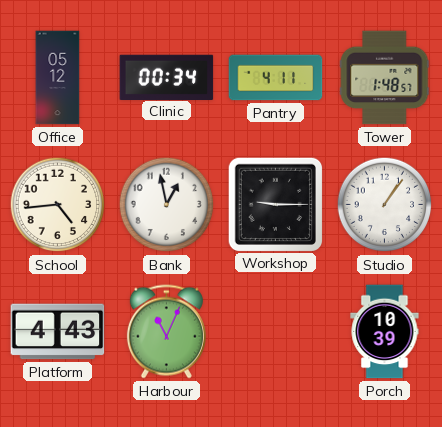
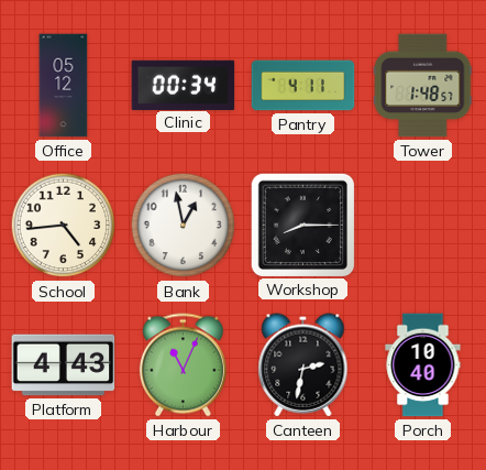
Workshop: 9:15 -> 8:15 (302, 225)
Studio: 1:06 -> none (385, 205)
Canteen: none -> 2:32 (303, 365)
Porch: 10:39 -> 10:40 (423, 365)
